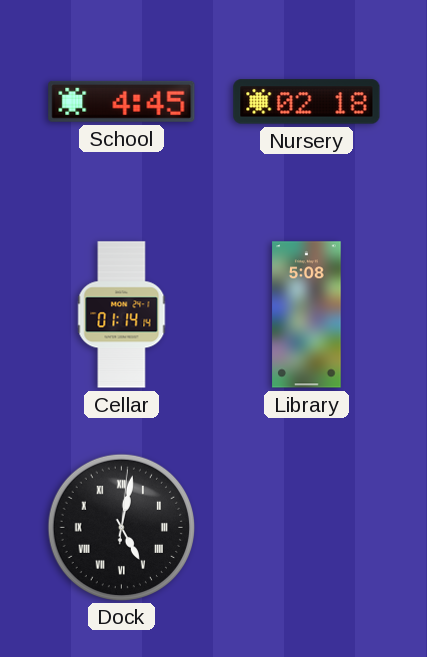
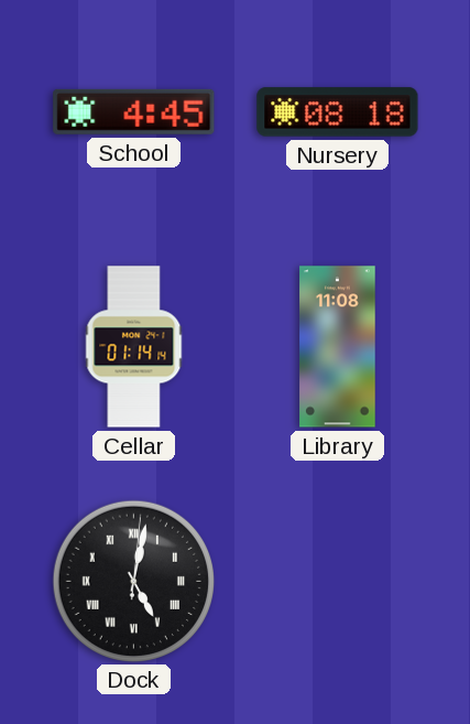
Nursery: 02:18 -> 08:18 (338, 112)
Library: 5:08 -> 11:08 (338, 347)
